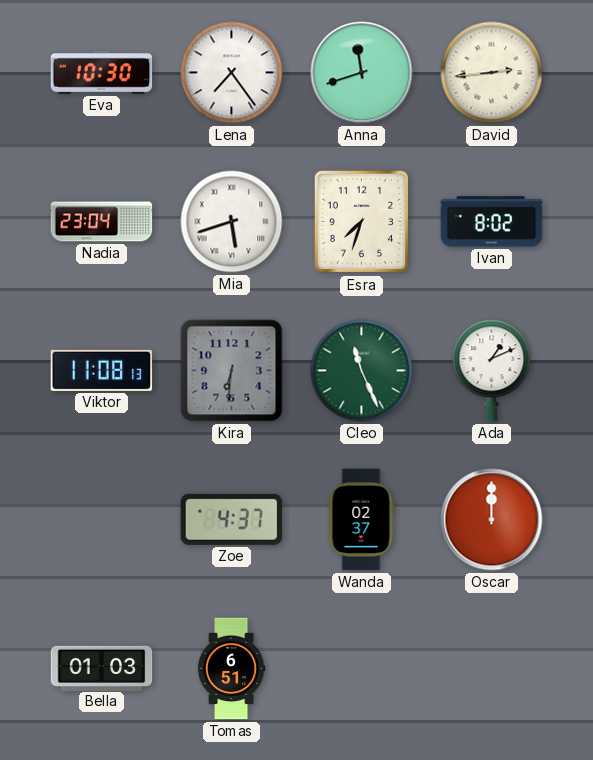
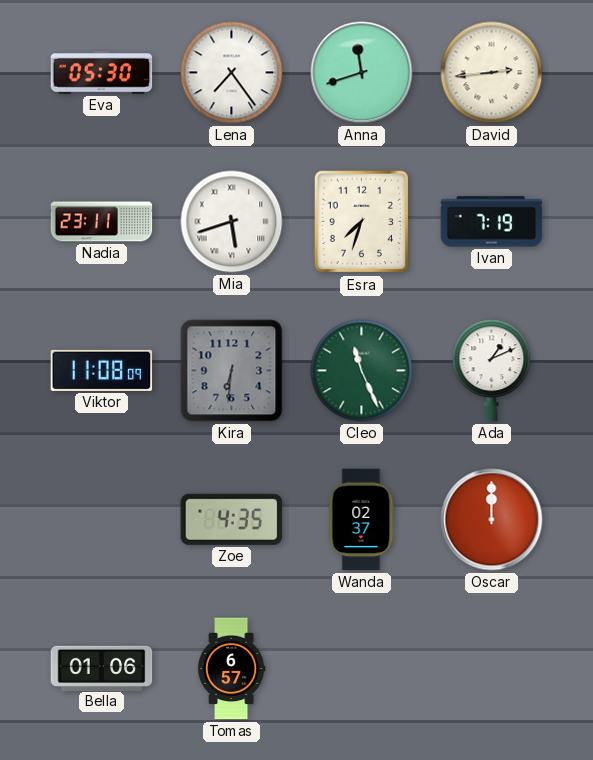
Eva: 10:30 -> 05:30 (102, 73)
Nadia: 23:04 -> 23:11 (102, 222)
Ivan: 8:02 -> 7:19 (492, 222)
Viktor: 11:08:13 -> 11:08:09 (102, 370)
Zoe: 4:37 -> 4:35 (232, 519)
Bella: 01:03 -> 01:06 (102, 668)
Tomas: 6:51 -> 6:57 (231, 669)
